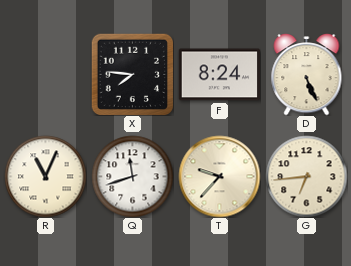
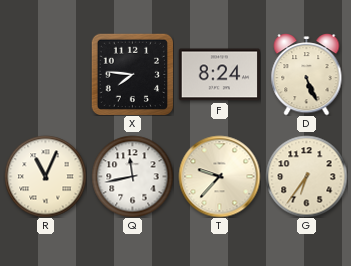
Q: 11:42 -> 11:43 (132, 176)
G: 6:44 -> 6:36 (306, 176)
